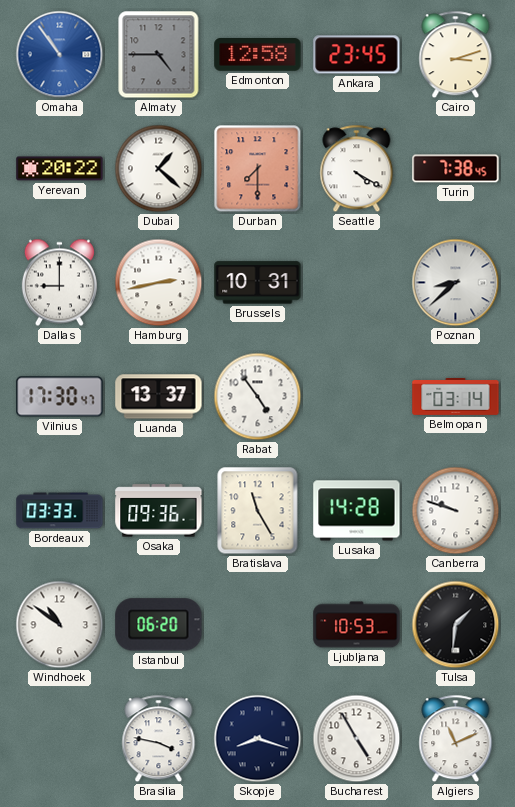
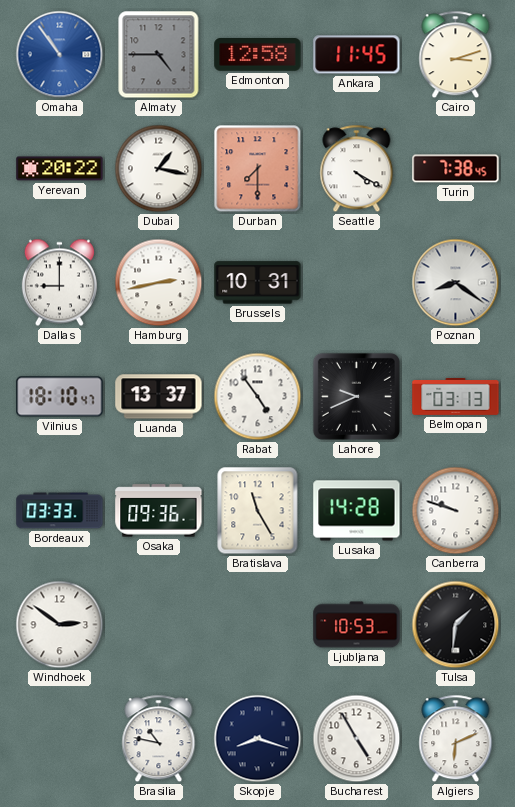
Ankara: 23:45 -> 11:45 (357, 55)
Dubai: 1:22 -> 1:17 (159, 169)
Poznan: 8:38 -> 8:21 (456, 283)
Vilnius: 17:30 -> 18:10 (60, 397)
Lahore: none -> 9:41 (356, 396)
Belmopan: 03:14 -> 03:13 (456, 396)
Windhoek: 10:51 -> 2:51 (60, 625)
Istanbul: 06:20 -> none (159, 625)
Brasilia: 3:47 -> 10:47 (159, 739)
Algiers: 11:11 -> 6:11 (456, 739)
